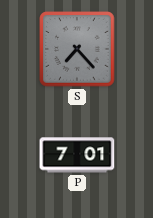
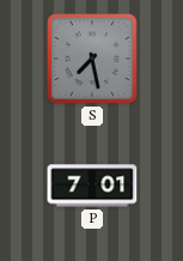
S: 7:23 -> 7:28 (92, 59)
